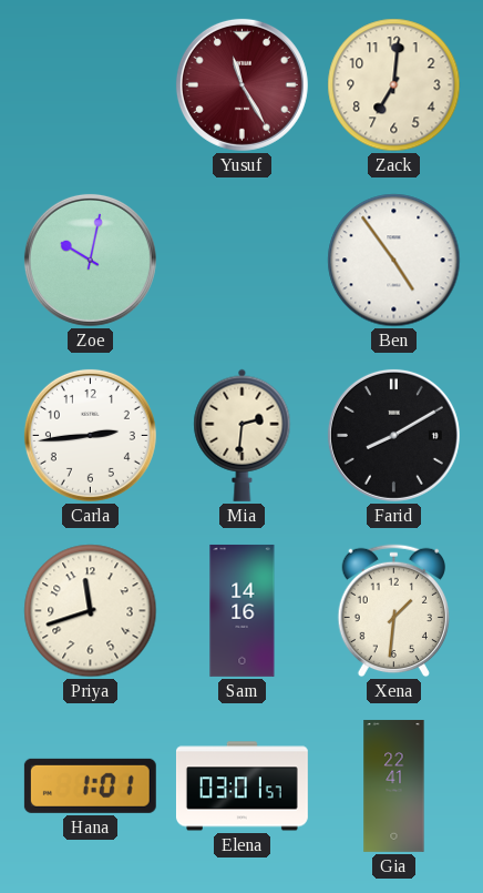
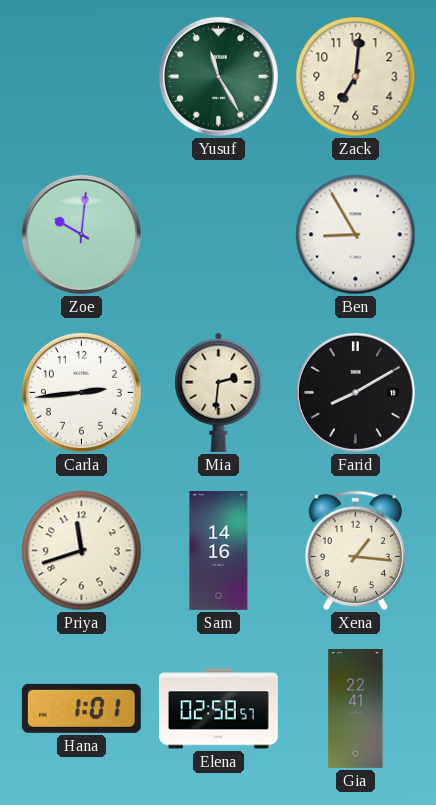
Yusuf dial: burgundy -> green (218, 76)
Zoe: 10:02 -> 10:01 (81, 234)
Ben: 4:54 -> 8:55 (356, 235)
Xena: 1:31 -> 1:16 (355, 551)
Elena: 03:01 -> 02:58 (218, 709)
